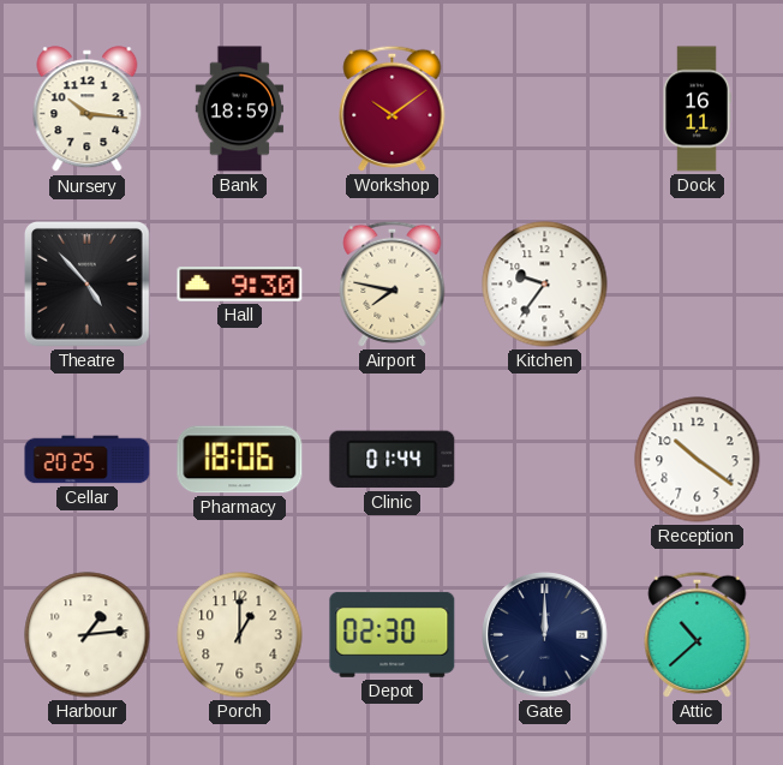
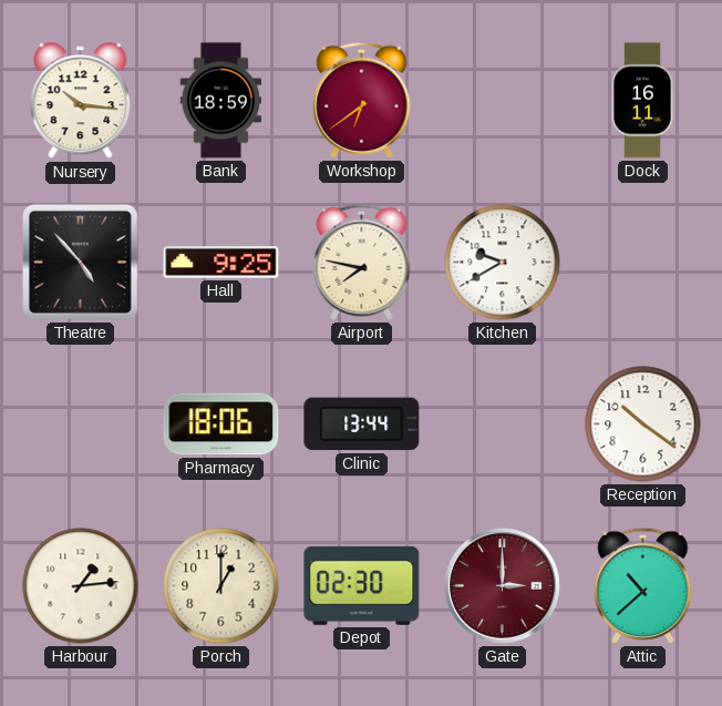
Workshop: 10:09 -> 6:39 (362, 100)
Hall: 9:30 -> 9:25 (221, 263)
Kitchen: 9:36 -> 9:40 (503, 263)
Cellar: 20:25 -> none (88, 460)
Clinic: 01:44 -> 13:44 (362, 424)
Gate: 12:00 -> 3:00 (503, 586)
Gate dial: navy -> burgundy (503, 586)
